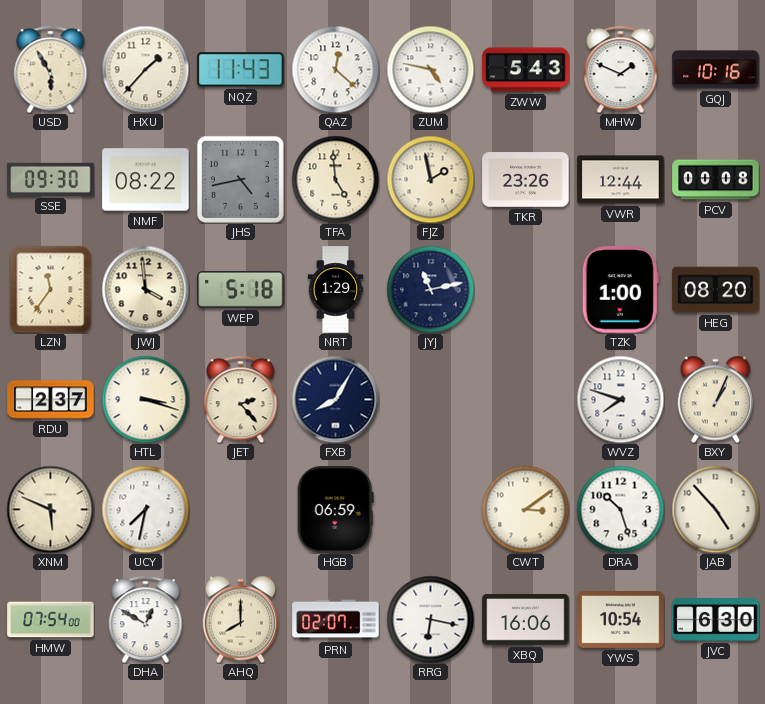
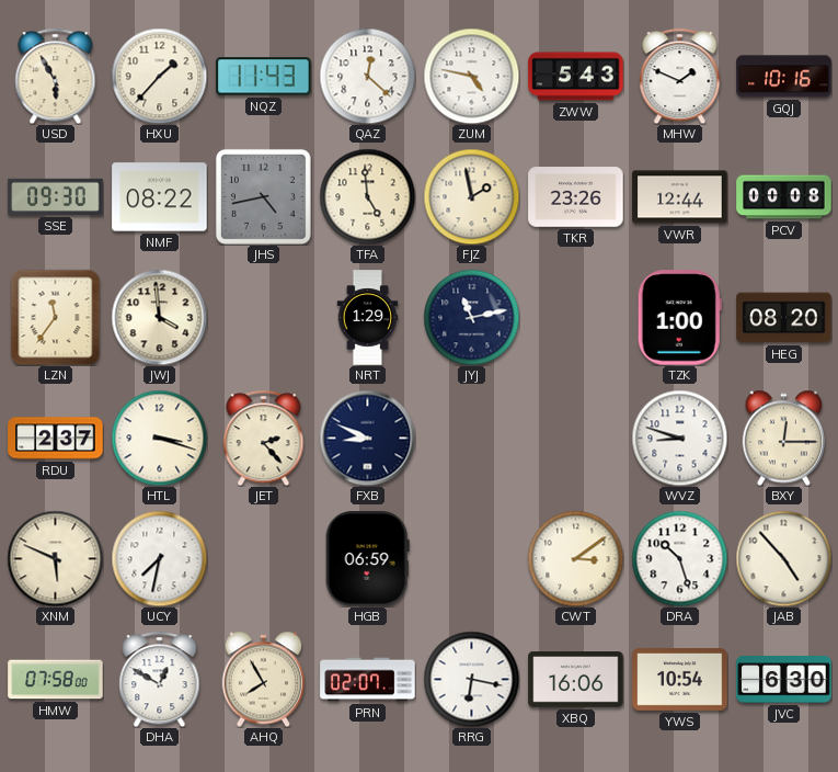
WEP: 5:18 -> none (241, 290)
FXB: 8:05 -> 8:49 (367, 438)
WVZ: 7:48 -> 8:48 (679, 438)
BXY: 1:04 -> 12:15 (784, 438)
HMW: 07:54 -> 07:58 (56, 680)
AHQ: 8:00 -> 7:55 (264, 679)
